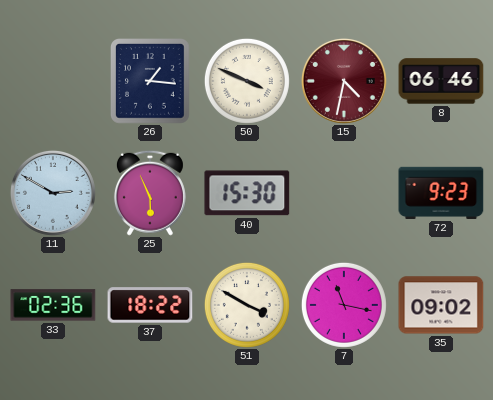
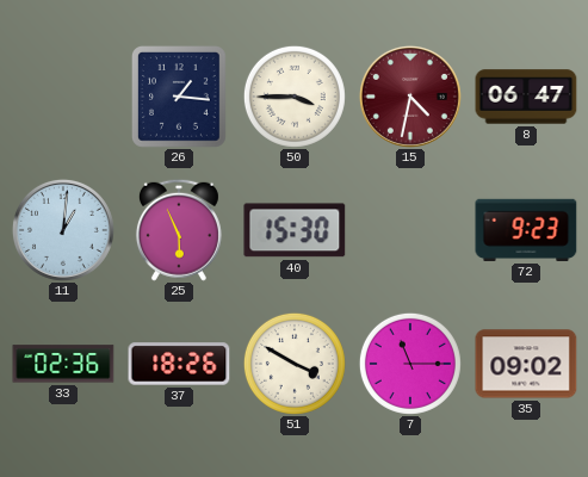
50: 3:49 -> 3:45 (295, 97)
8: 06:46 -> 06:47 (526, 97)
11: 2:50 -> 1:01 (63, 230)
37: 18:22 -> 18:26 (179, 364)
7: 11:17 -> 11:15 (410, 364)
